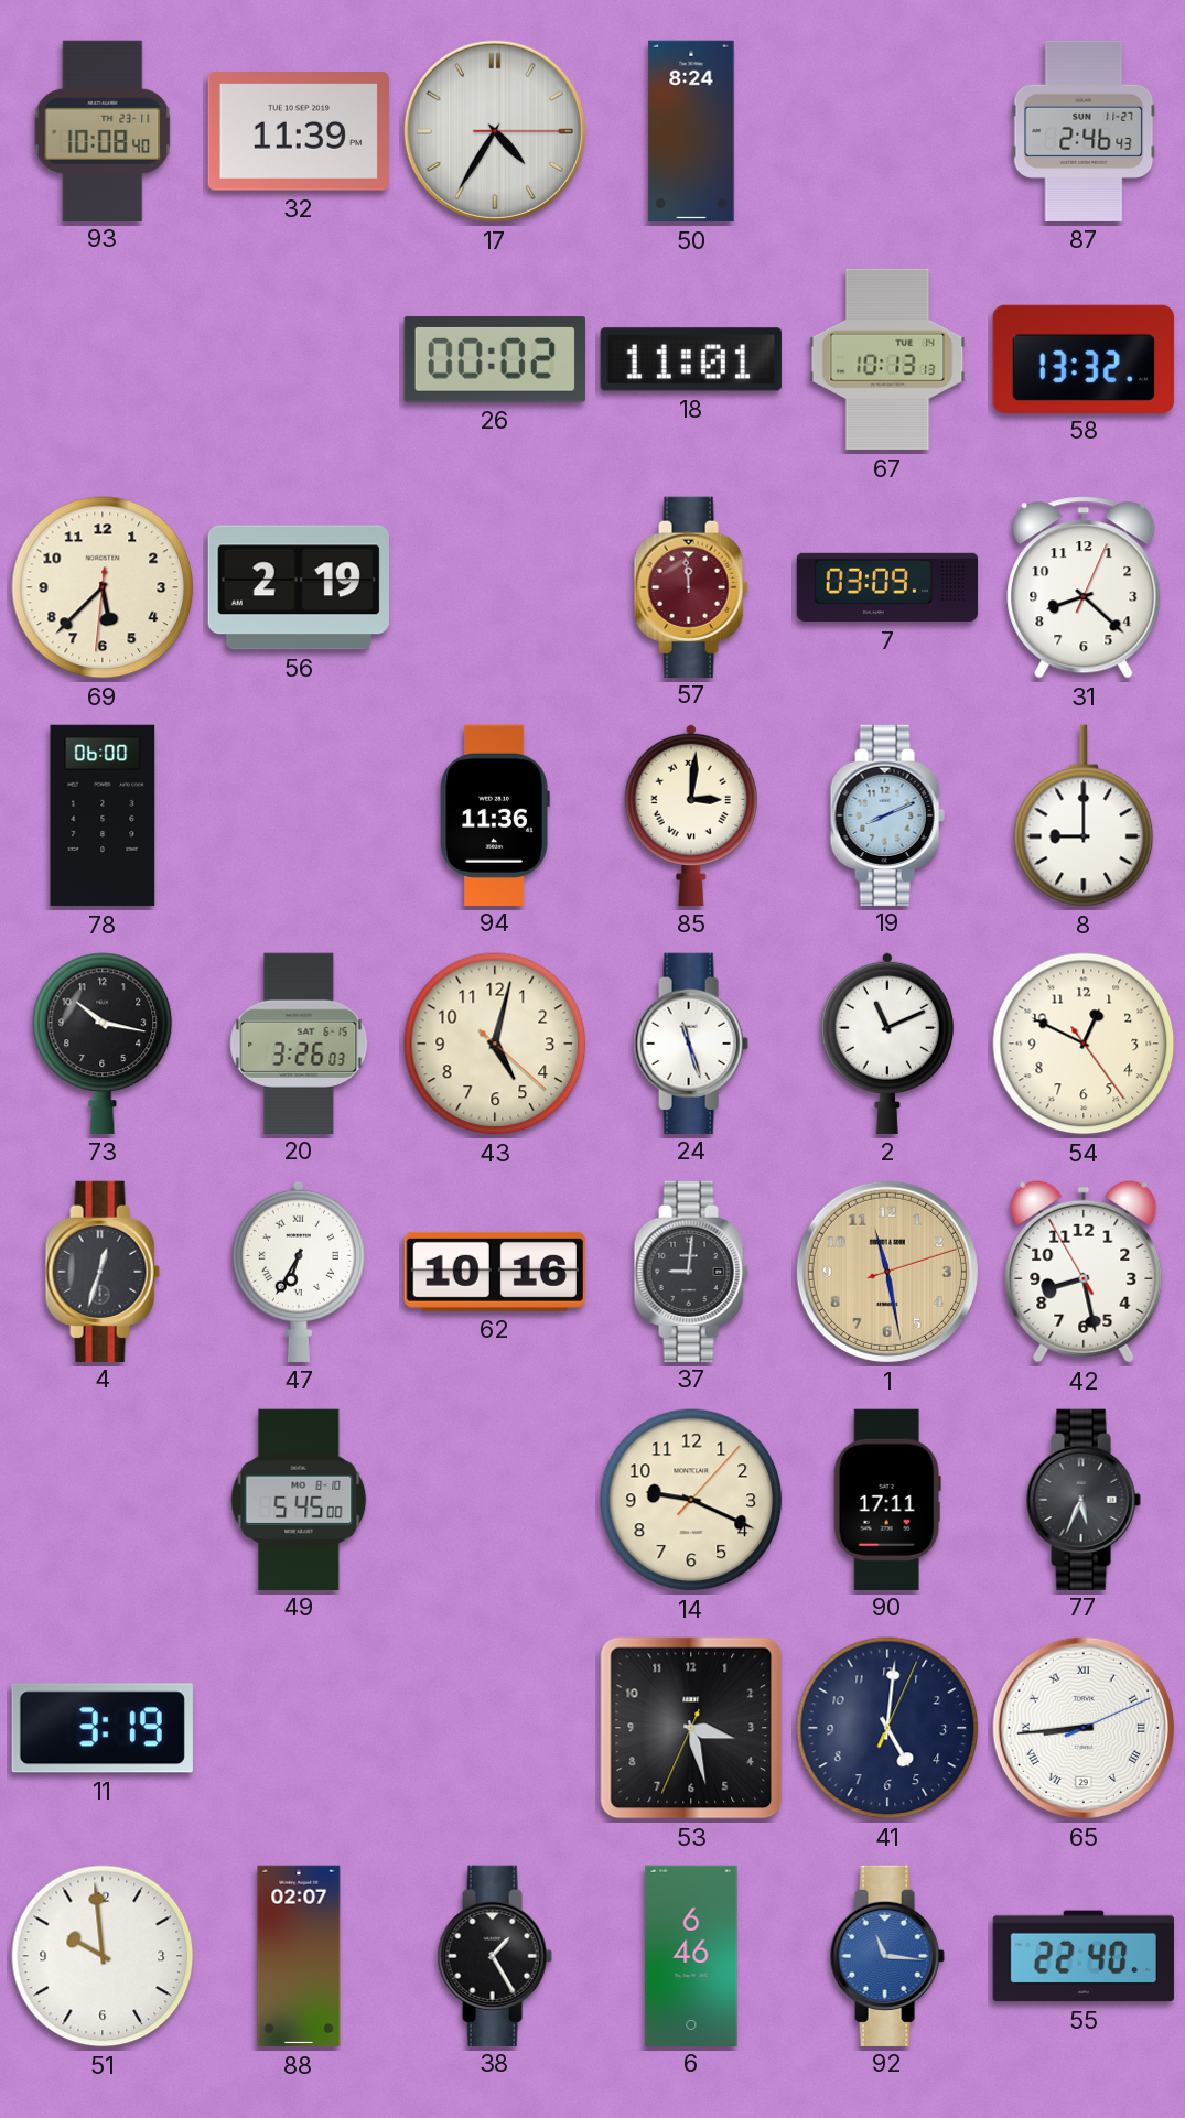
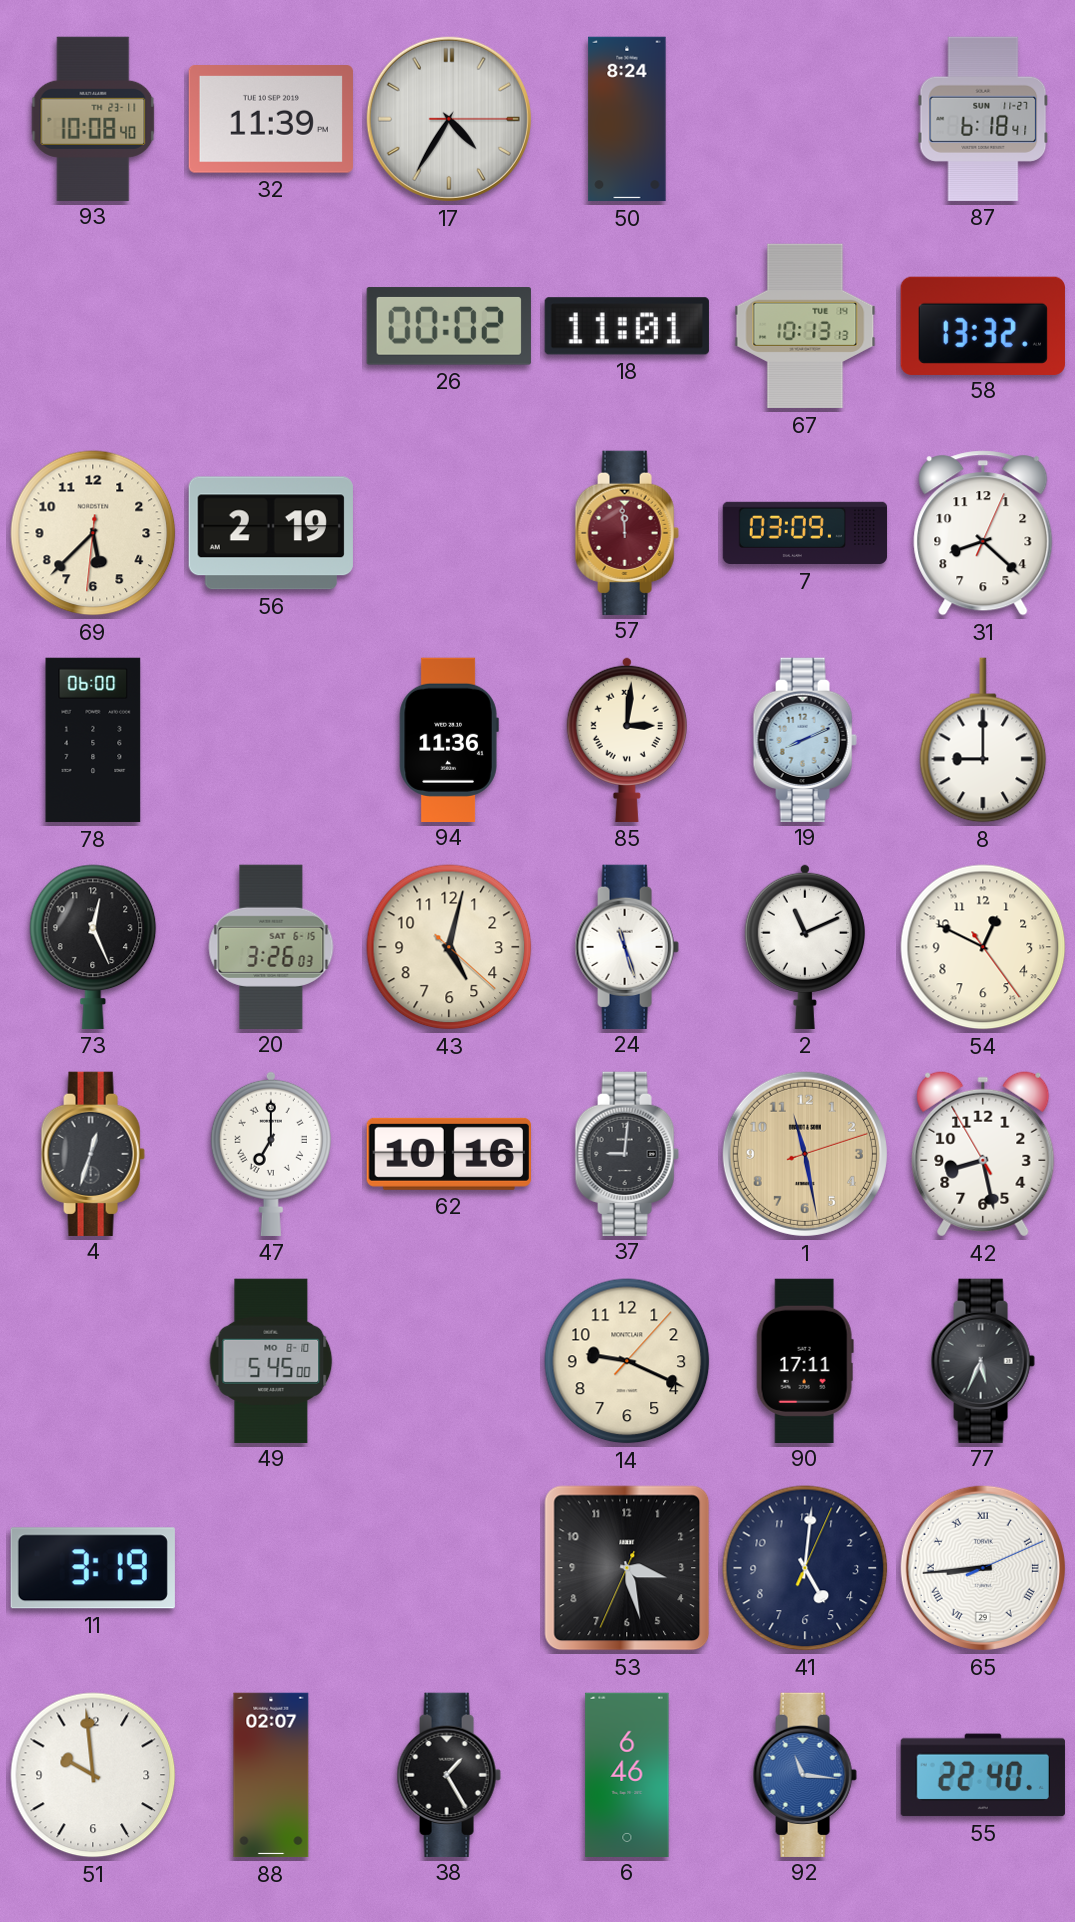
87: 2:46 -> 6:18 (983, 119)
73: 10:17 -> 12:26 (93, 947)
47: 6:35 -> 7:00 (271, 1153)
